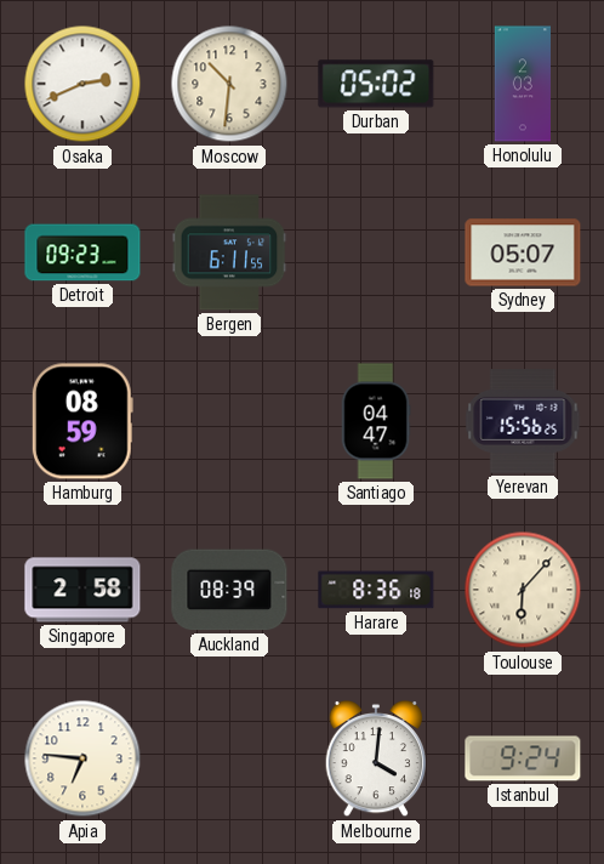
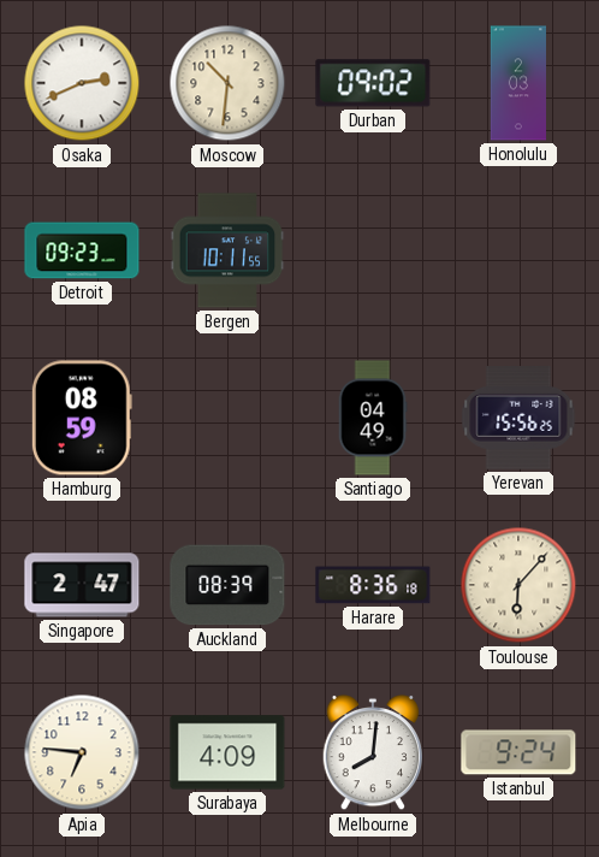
Durban: 05:02 -> 09:02 (373, 83)
Bergen: 6:11 -> 10:11 (227, 250)
Sydney: 05:07 -> none (523, 252)
Santiago: 04:47 -> 04:49 (373, 418)
Singapore: 2:58 -> 2:47 (82, 585)
Surabaya: none -> 4:09 (227, 752)
Melbourne: 4:01 -> 8:01 (373, 752)
